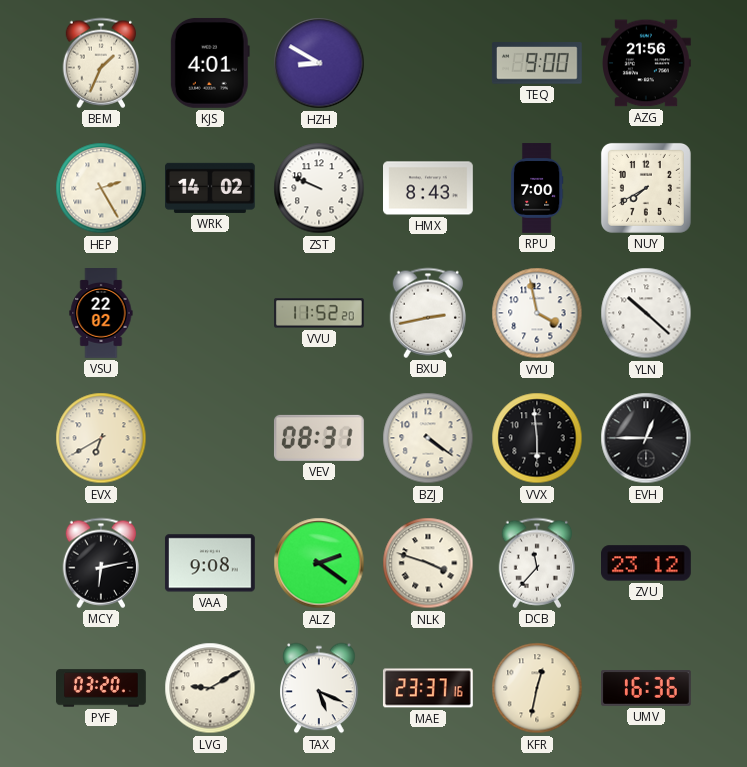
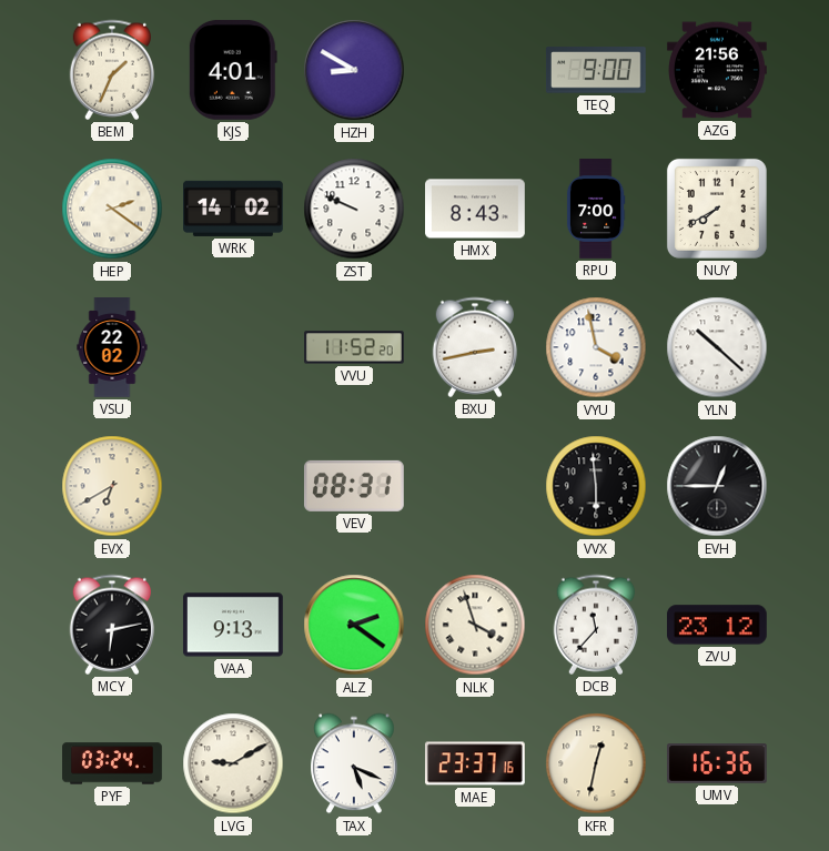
HEP: 2:25 -> 2:21 (112, 209)
BZJ: 4:21 -> none (428, 438)
VAA: 9:08 -> 9:13 (233, 625)
NLK: 3:48 -> 3:57 (475, 625)
PYF: 03:20 -> 03:24 (113, 763)
